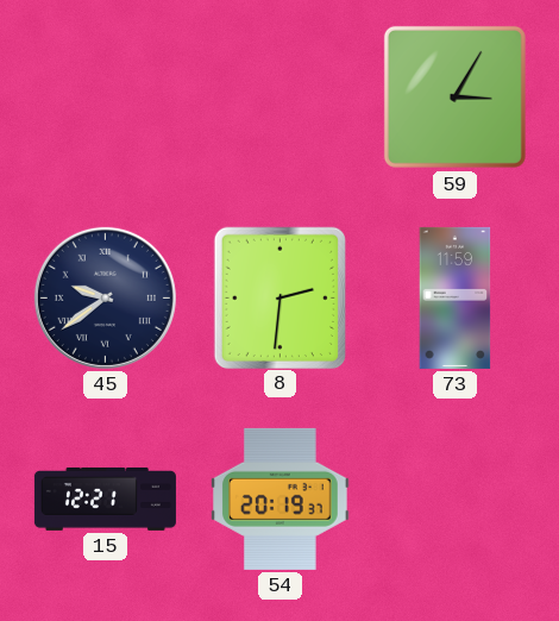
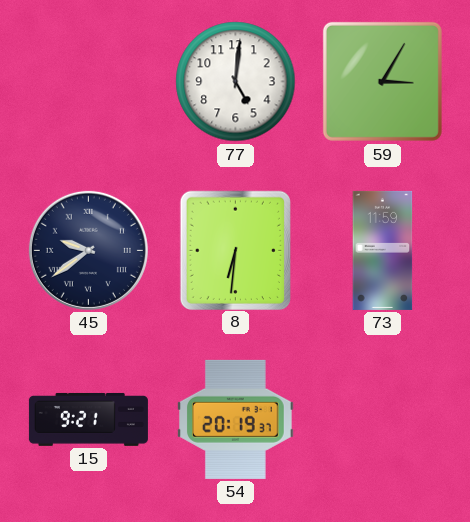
77: none -> 5:01 (236, 82)
8: 2:31 -> 6:31 (235, 250)
15: 12:21 -> 9:21 (88, 419)
